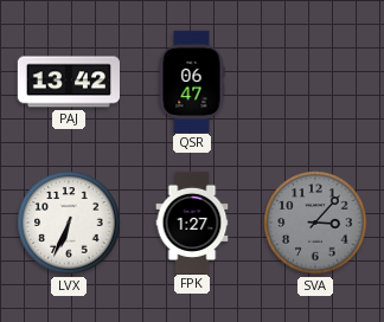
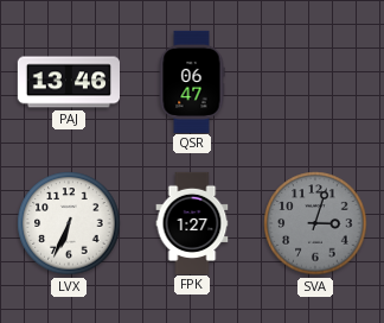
PAJ: 13:42 -> 13:46 (68, 82)
SVA: 3:07 -> 3:03 (315, 223)
